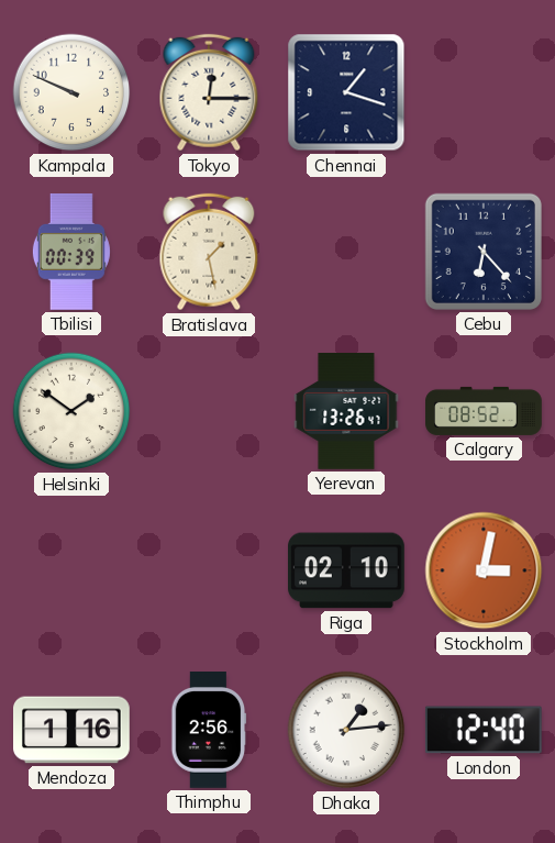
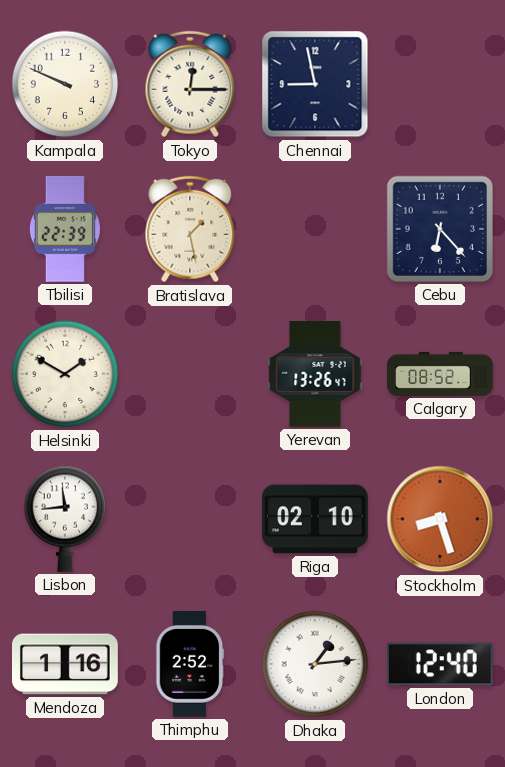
Chennai: 1:18 -> 8:58 (315, 84)
Tbilisi: 00:39 -> 22:39 (65, 230)
Helsinki: 1:51 -> 1:50 (65, 374)
Lisbon: none -> 11:44 (65, 519)
Stockholm: 3:02 -> 8:27 (440, 519)
Thimphu: 2:56 -> 2:52 (190, 665)
